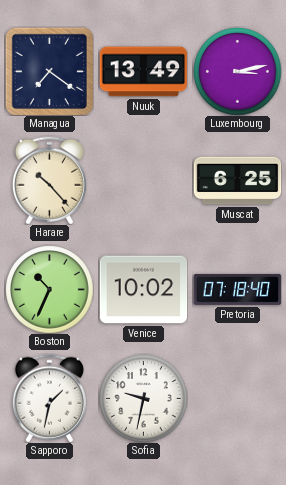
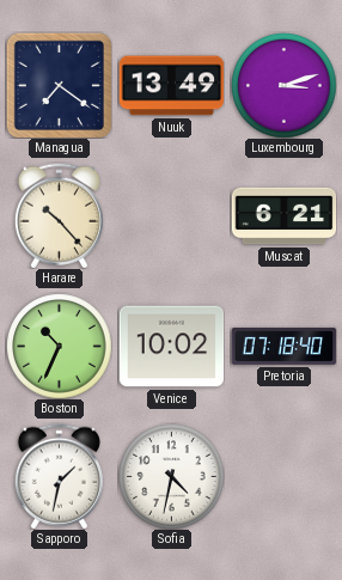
Luxembourg: 3:13 -> 3:12 (283, 85)
Muscat: 6:25 -> 6:21 (283, 216)
Sofia: 9:32 -> 4:32 (171, 476)
